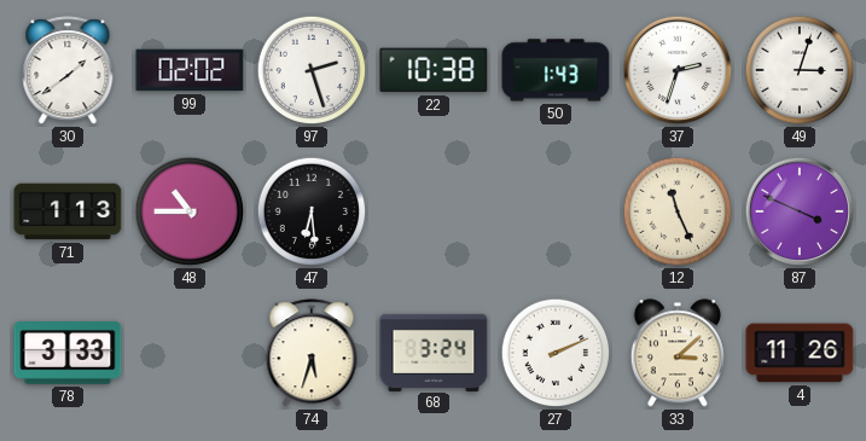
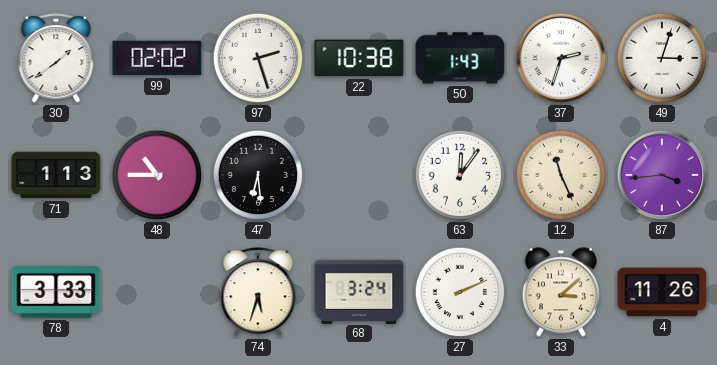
63: none -> 12:06 (460, 175)
87: 3:49 -> 3:44 (662, 175)
